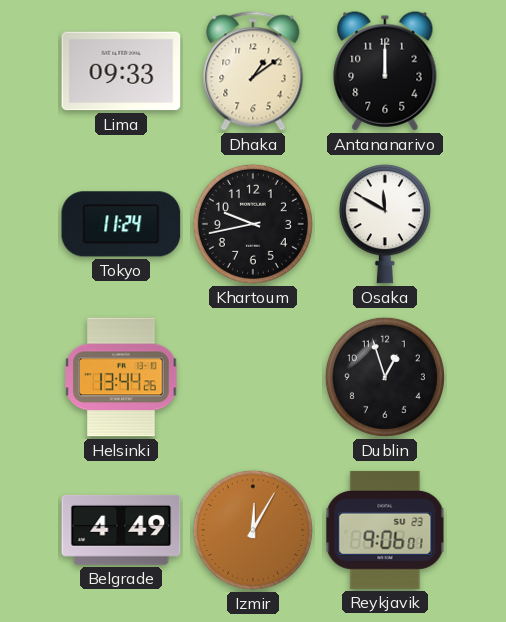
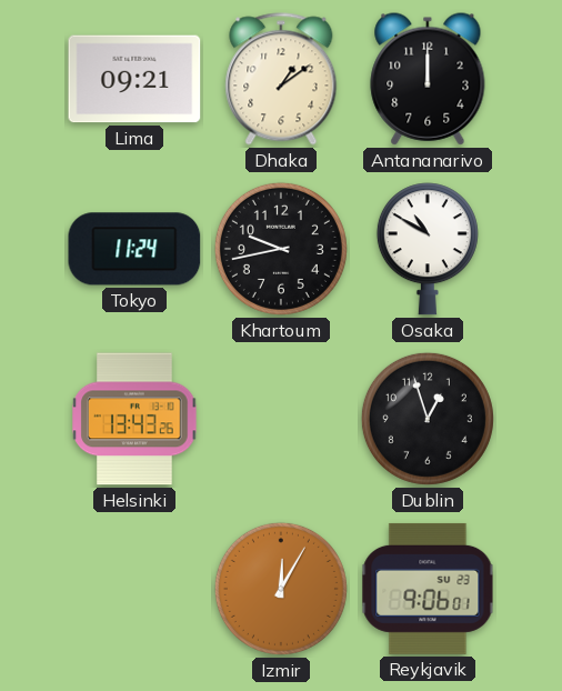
Lima: 09:33 -> 09:21 (134, 79)
Osaka: 11:50 -> 10:50 (428, 249)
Helsinki: 13:44 -> 13:43 (134, 419)
Belgrade: 4:49 -> none (121, 530)
